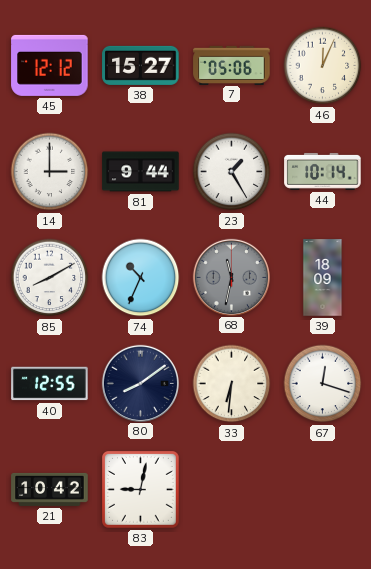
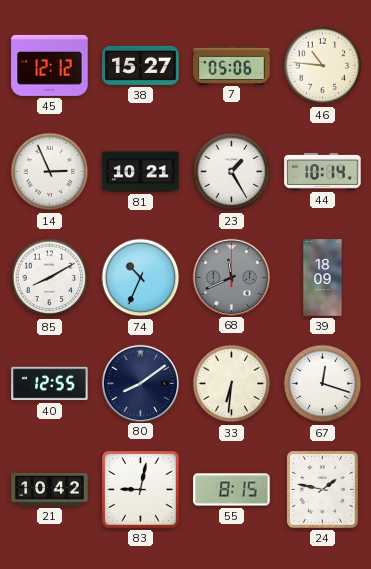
46: 12:04 -> 10:46 (323, 66)
14: 3:00 -> 2:56 (50, 172)
81: 9:44 -> 10:21 (141, 172)
68: 11:32 -> 11:41 (231, 277)
55: none -> 8:15 (232, 490)
24: none -> 1:47 (322, 490)
